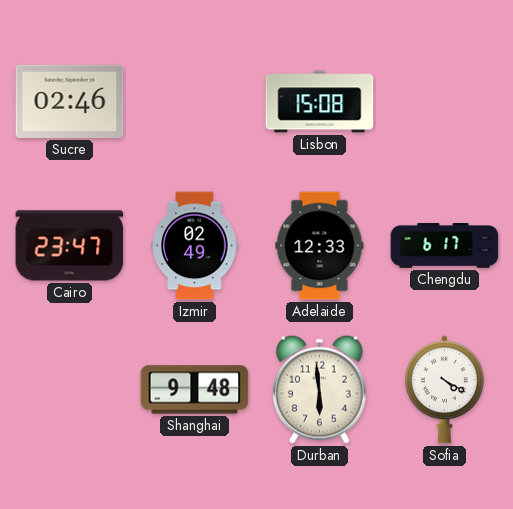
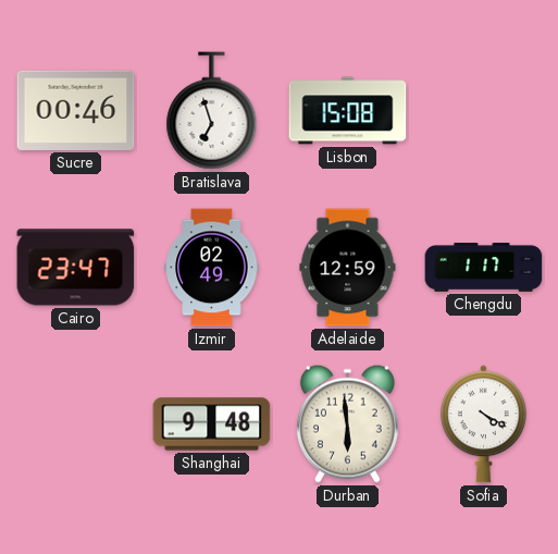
Sucre: 02:46 -> 00:46 (76, 110)
Bratislava: none -> 6:57 (212, 111)
Adelaide: 12:33 -> 12:59 (348, 268)
Chengdu: 6:17 -> 1:17 (484, 268)
